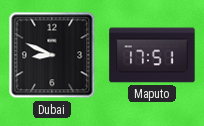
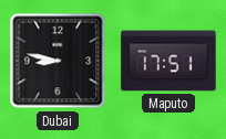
Dubai: 8:49 -> 8:47 (58, 61)
